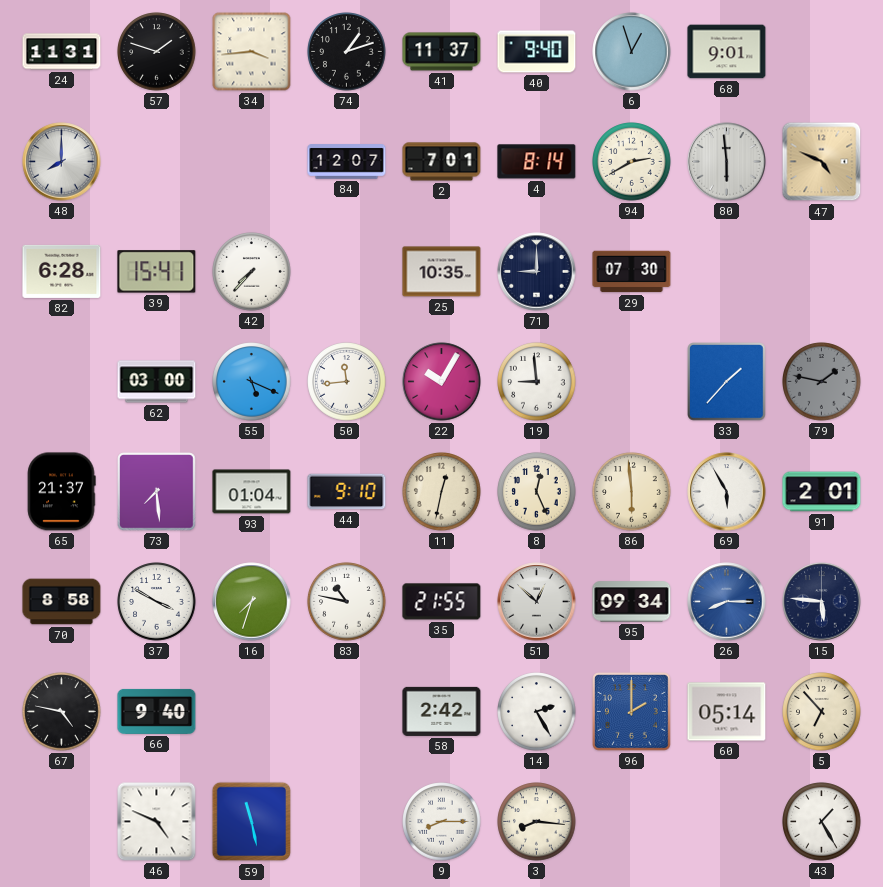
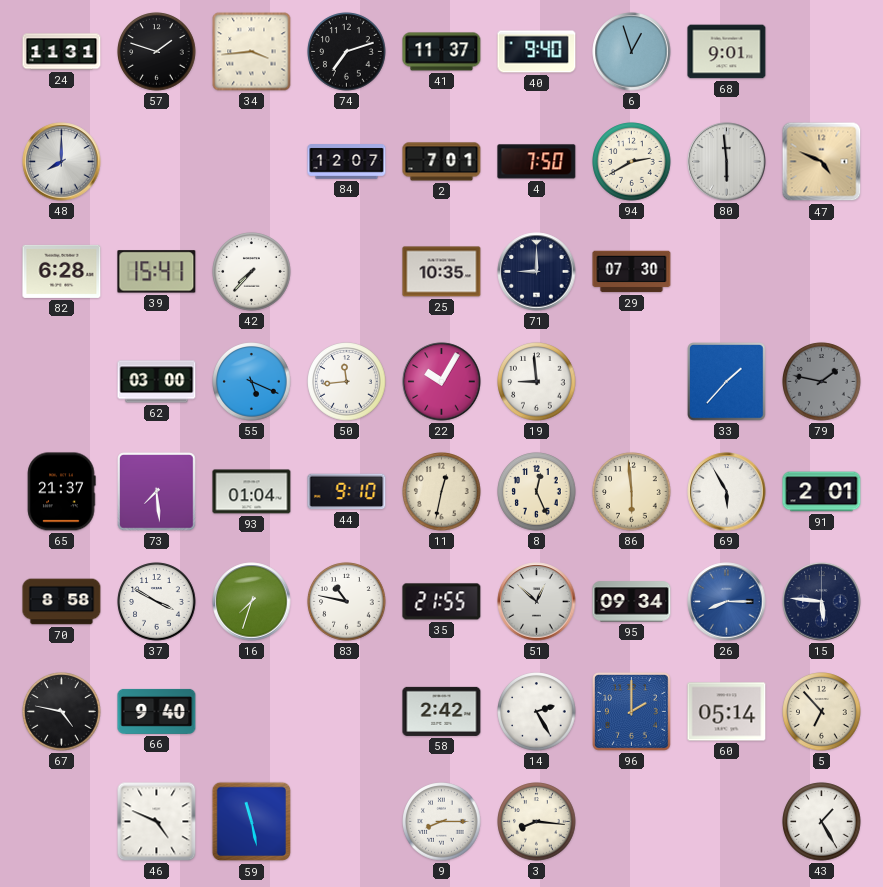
74: 1:12 -> 7:12 (347, 52)
4: 8:14 -> 7:50 (537, 162)
